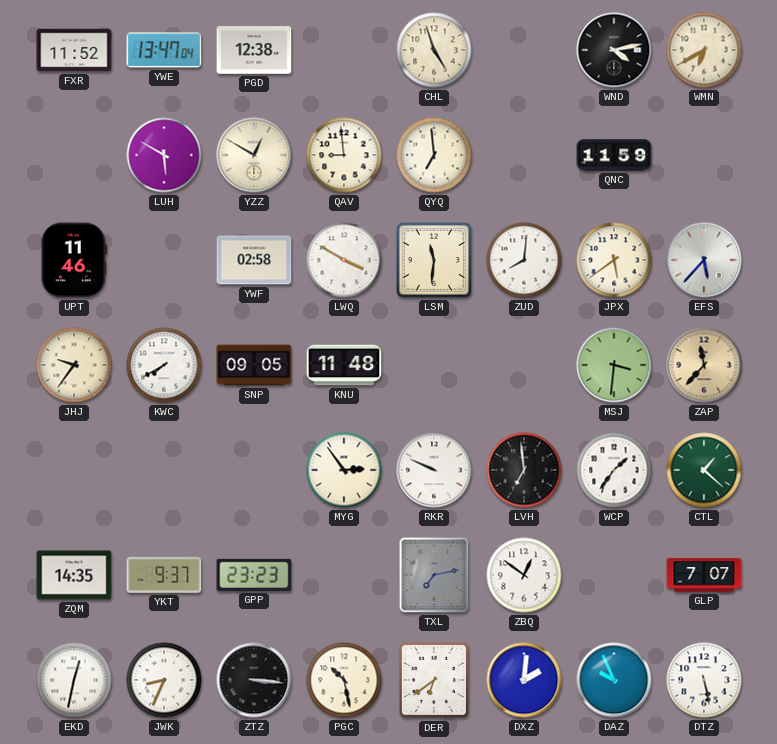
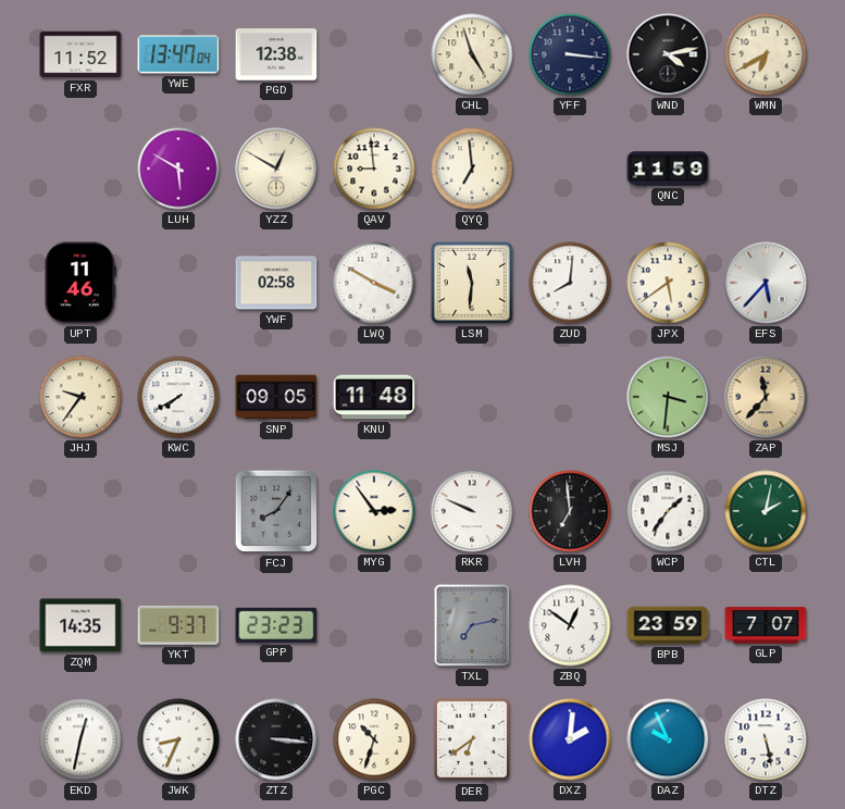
YFF: none -> 3:16 (570, 54)
FCJ: none -> 8:06 (276, 511)
CTL: 1:22 -> 2:02 (766, 511)
BPB: none -> 23:59 (668, 625)
PGC: 10:28 -> 10:33 (374, 739)
